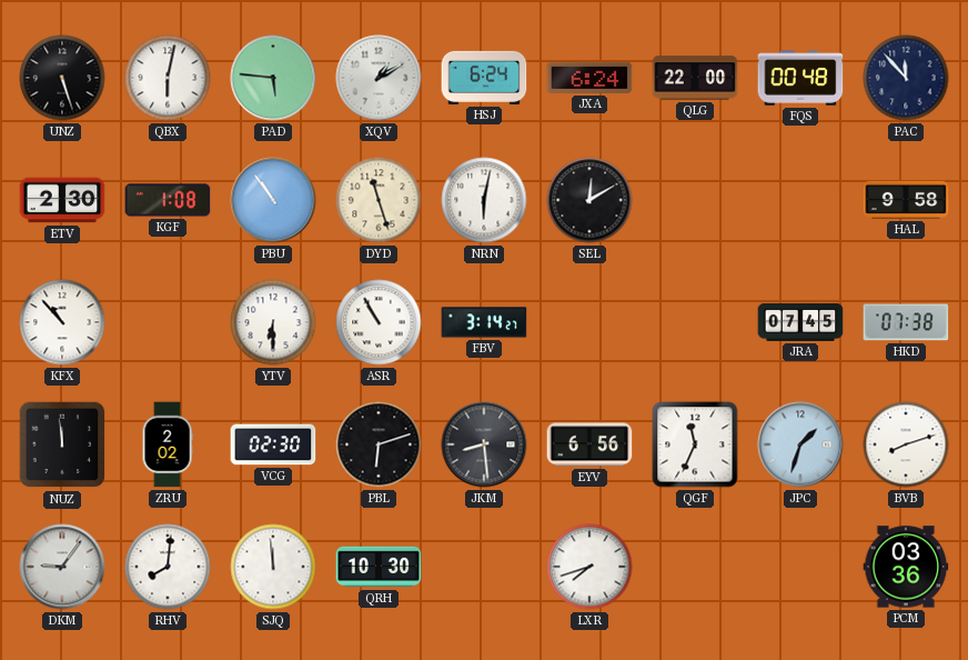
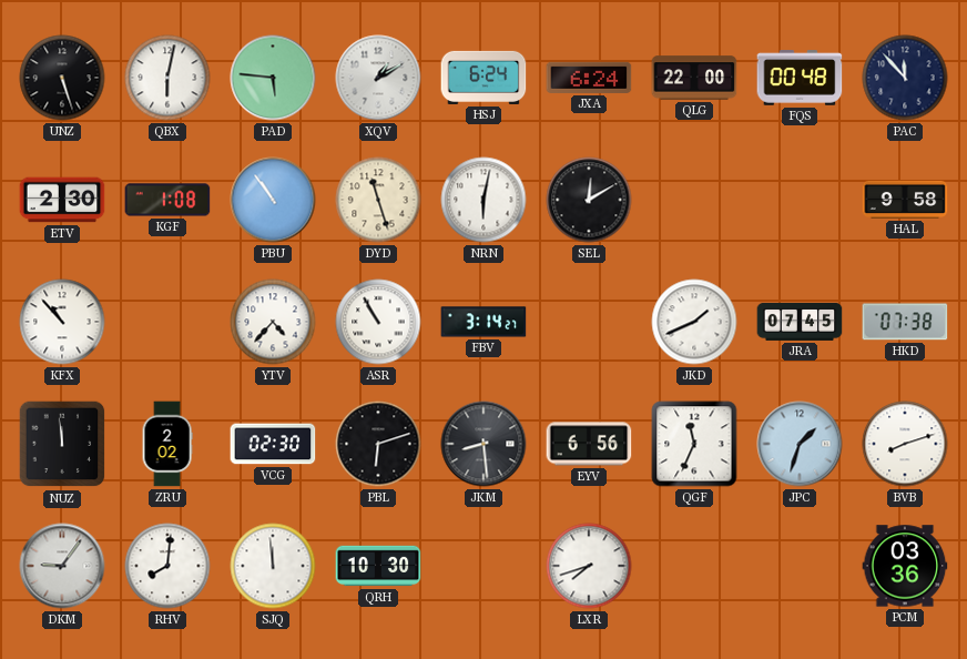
YTV: 6:30 -> 4:37 (273, 322)
JKD: none -> 1:41 (694, 322)
